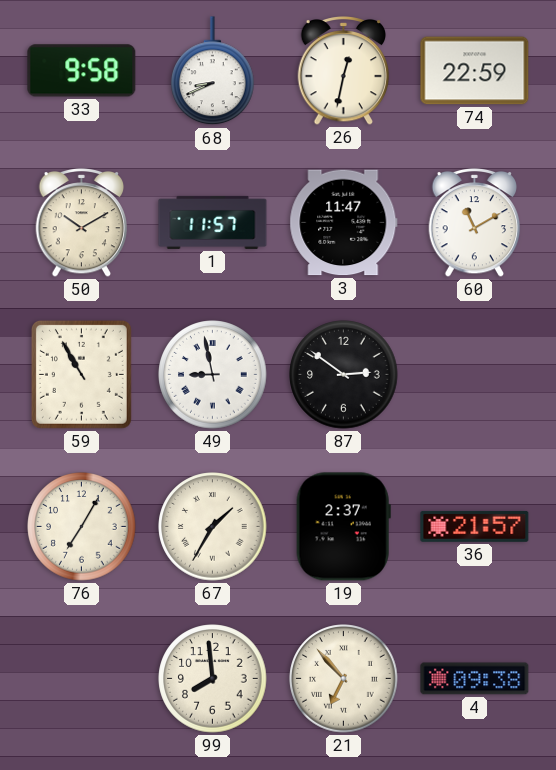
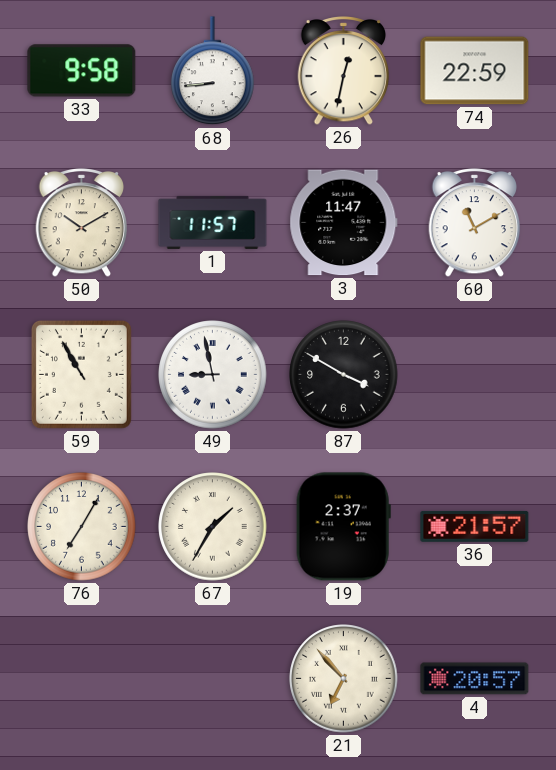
68: 8:41 -> 8:44 (213, 71)
87: 2:51 -> 3:50 (344, 375)
99: 7:59 -> none (213, 679)
4: 09:38 -> 20:57 (475, 679)
